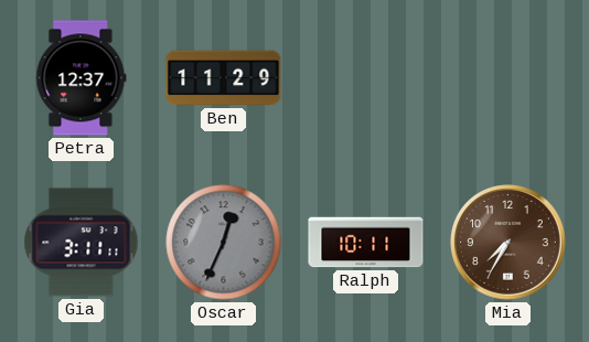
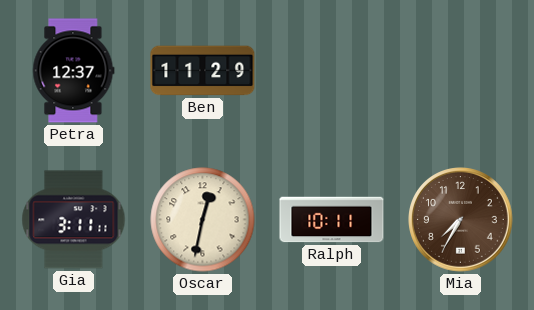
Oscar: 12:34 -> 12:32 (203, 220)
Oscar dial: grey -> cream (203, 220)
